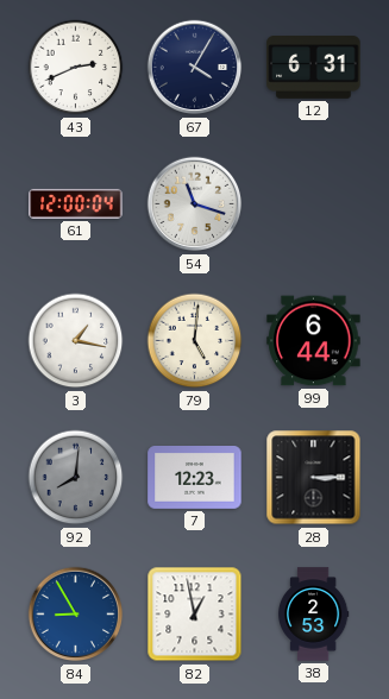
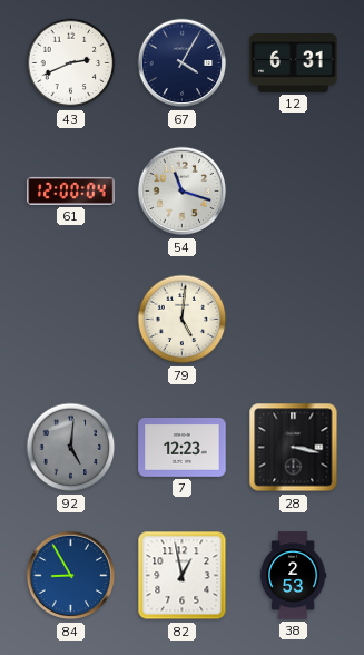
3: 1:17 -> none (76, 341)
99: 6:44 -> none (314, 341)
92: 8:01 -> 5:01 (71, 448)
28: 3:15 -> 3:17 (294, 448)
